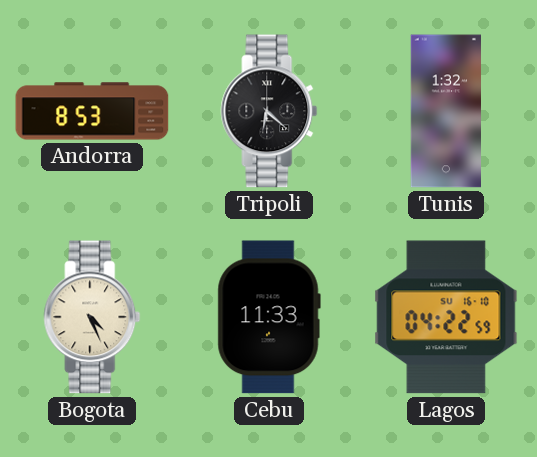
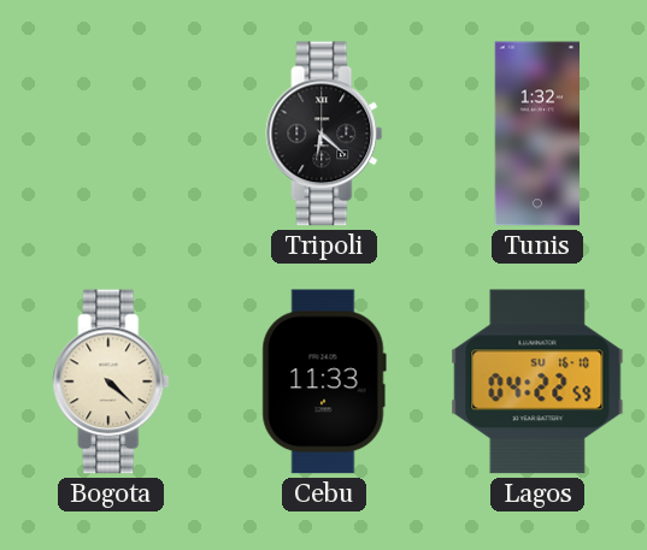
Andorra: 8:53 -> none (92, 111)
Bogota: 4:26 -> 4:22 (111, 382)
